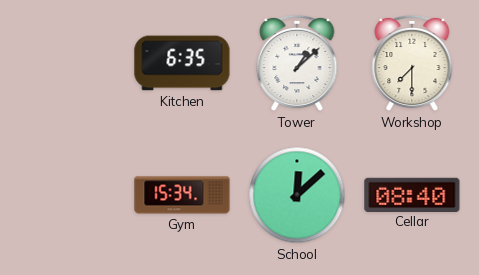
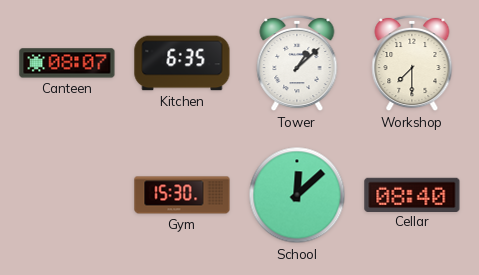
Canteen: none -> 08:07 (67, 63)
Gym: 15:34 -> 15:30 (182, 195)
